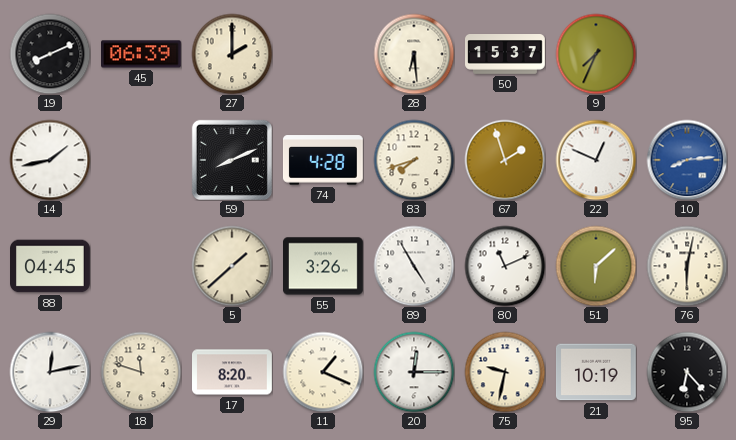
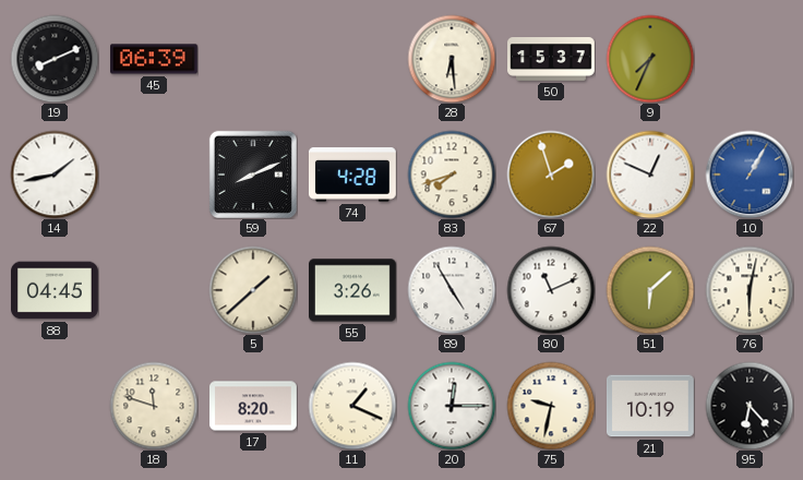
27: 2:00 -> none (232, 54)
10: 8:14 -> 1:05 (750, 175)
29: 12:13 -> none (50, 372)
